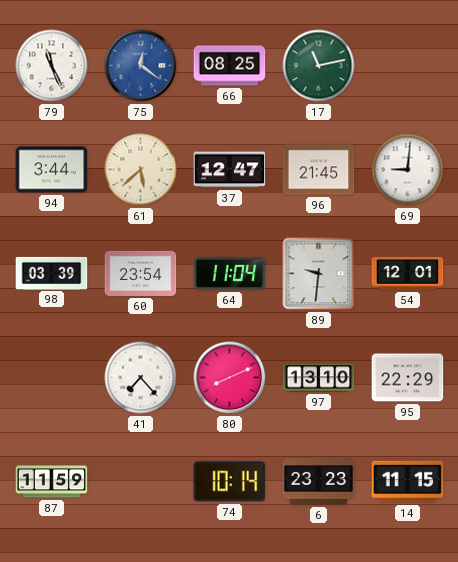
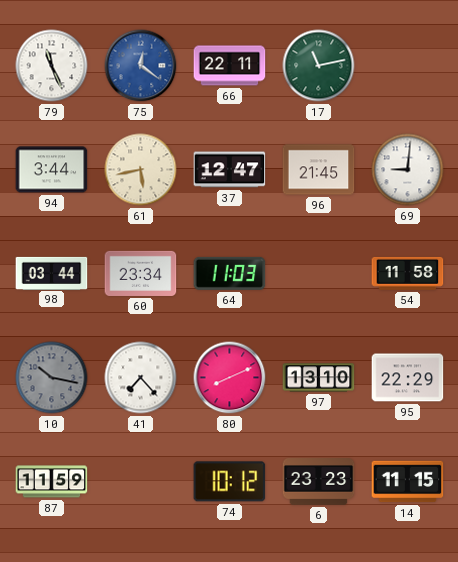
66: 08:25 -> 22:11 (230, 66)
61: 5:38 -> 5:43 (141, 170)
98: 03:39 -> 03:44 (52, 273)
60: 23:54 -> 23:34 (141, 273)
64: 11:04 -> 11:03 (230, 273)
89: 9:31 -> none (319, 274)
54: 12:01 -> 11:58 (408, 273)
10: none -> 10:17 (52, 378)
74: 10:14 -> 10:12 (230, 482)
